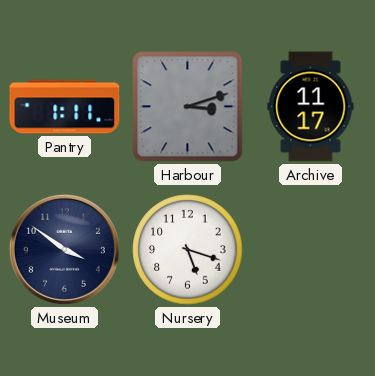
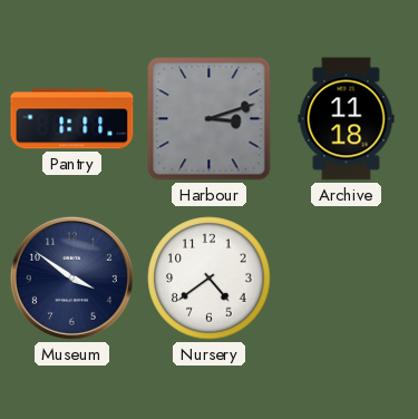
Archive: 11:17 -> 11:18 (347, 119)
Nursery: 5:18 -> 4:39 (210, 279)
